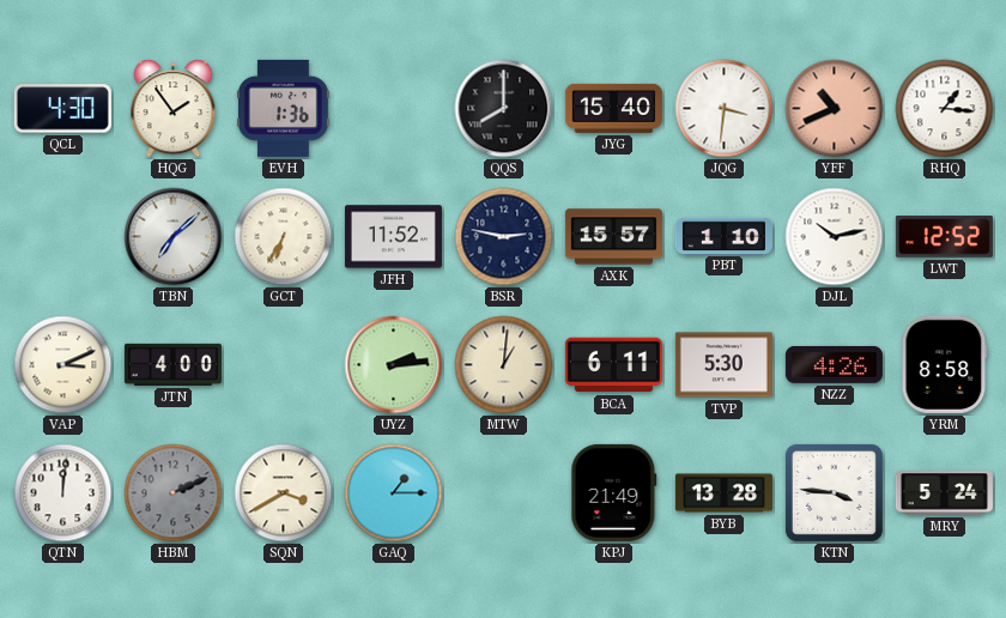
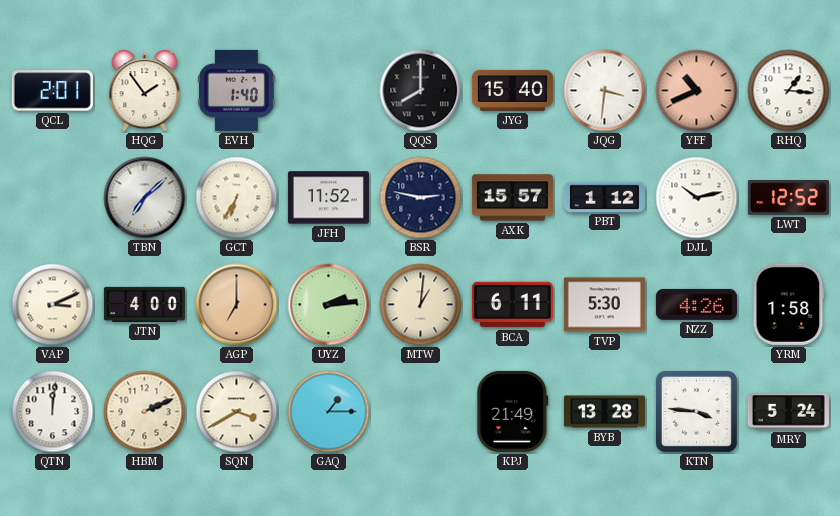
QCL: 4:30 -> 2:01 (52, 91)
EVH: 1:36 -> 1:40 (237, 90)
PBT: 1:10 -> 1:12 (604, 197)
AGP: none -> 7:00 (237, 305)
YRM: 8:58 -> 1:58 (789, 304)
HBM dial: grey -> cream (145, 412)
